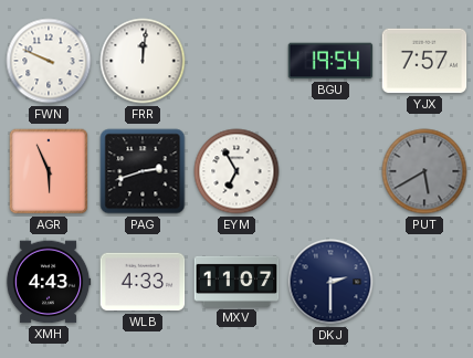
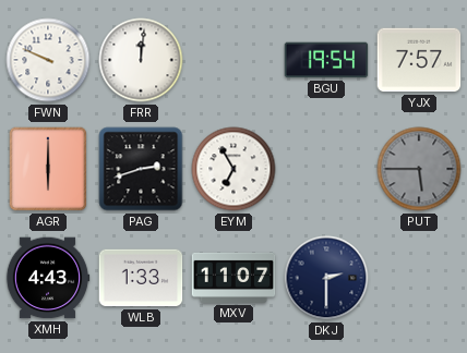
AGR: 5:56 -> 6:00 (48, 169)
PUT: 5:40 -> 5:45 (419, 169)
WLB: 4:33 -> 1:33 (141, 278)
